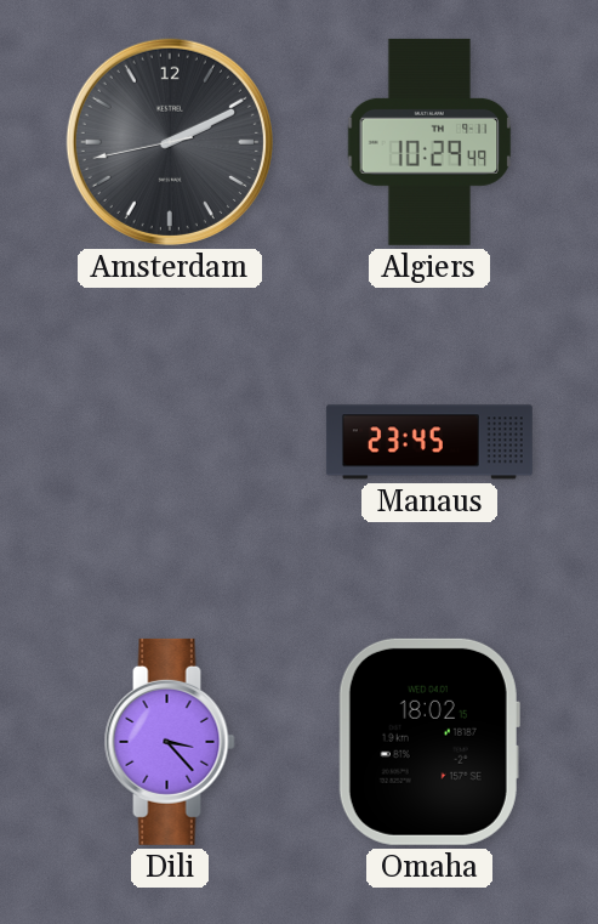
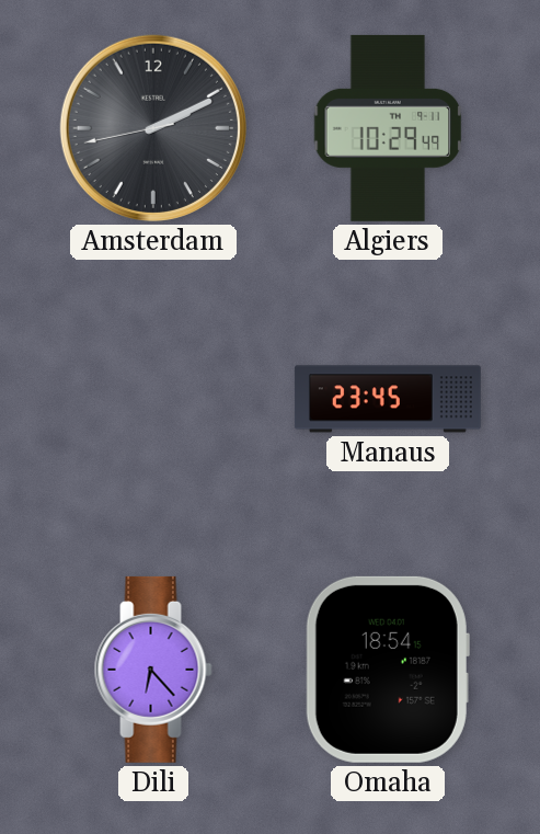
Dili: 3:23 -> 6:23 (153, 670)
Omaha: 18:02 -> 18:54 (388, 670)
